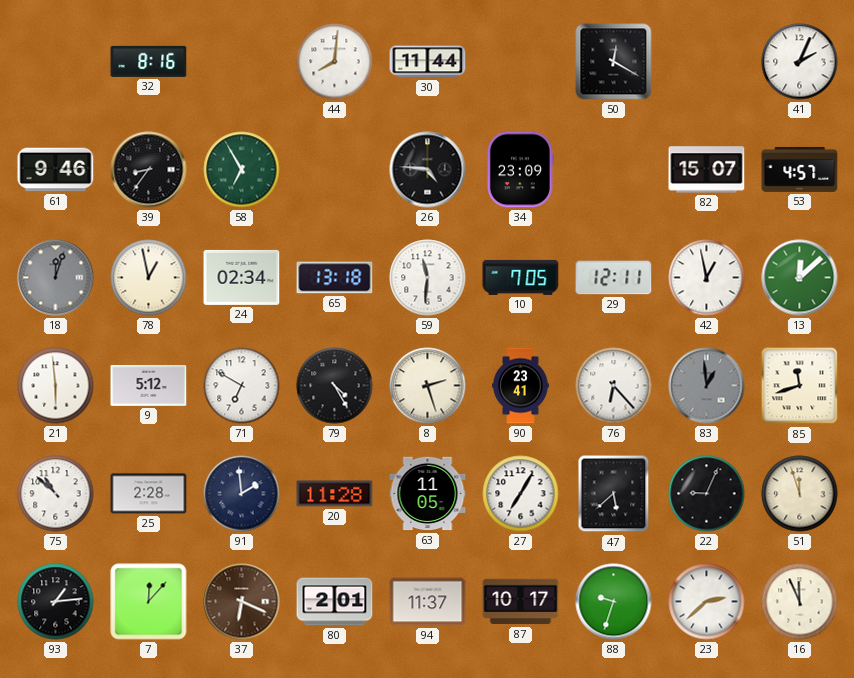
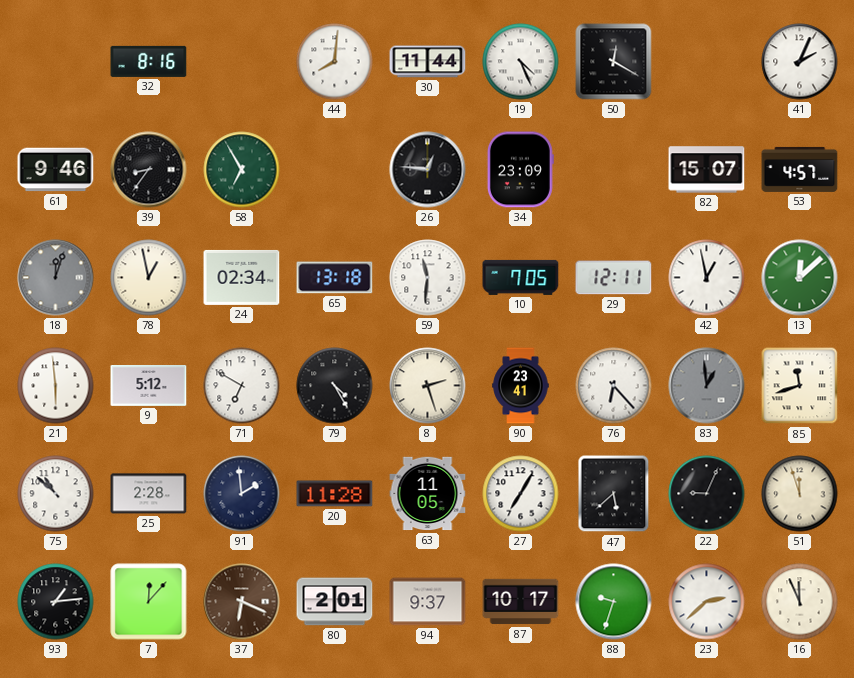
19: none -> 4:26 (521, 62)
26: 4:46 -> 12:46 (428, 170)
94: 11:37 -> 9:37 (428, 602)
